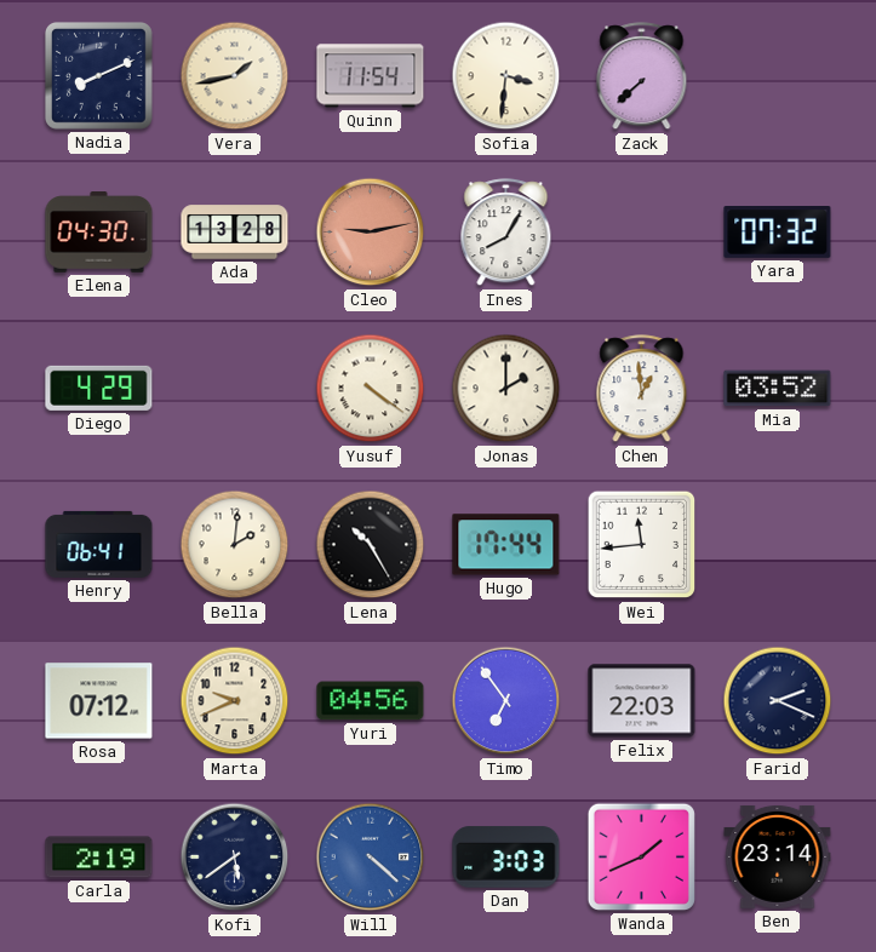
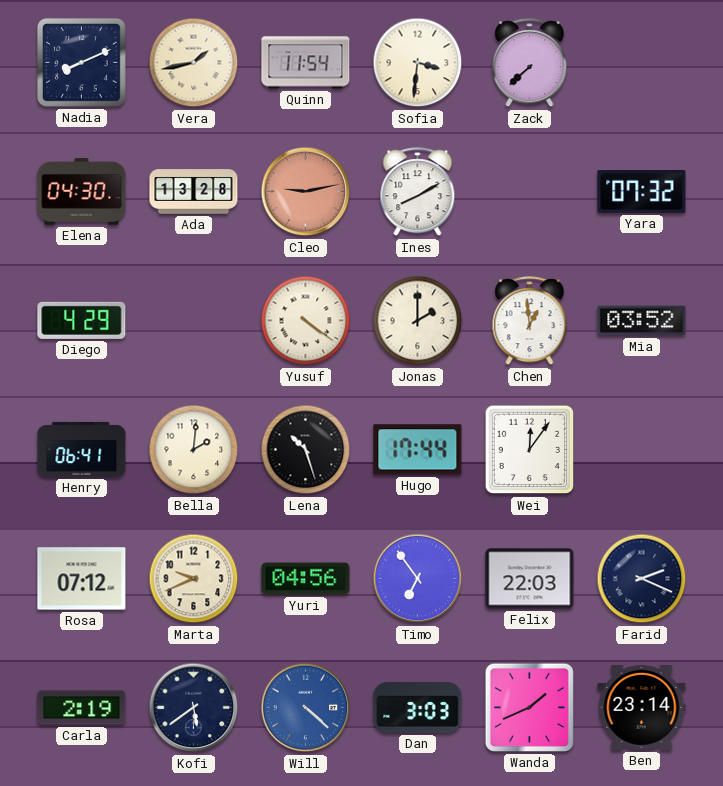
Ines: 8:05 -> 8:10 (418, 192)
Lena: 10:25 -> 10:27 (306, 450)
Wei: 11:44 -> 12:06 (530, 450)
